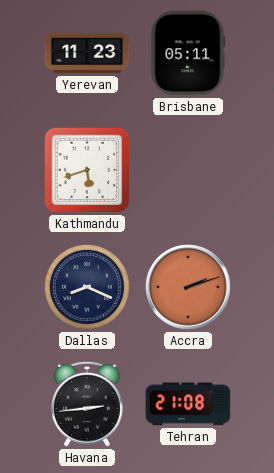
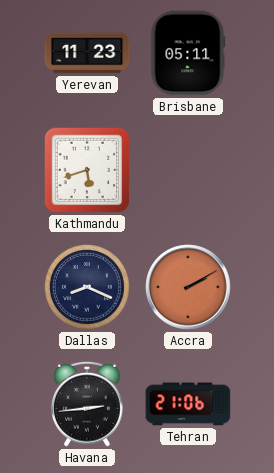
Accra: 2:12 -> 2:10 (188, 287)
Tehran: 21:08 -> 21:06 (188, 404)
